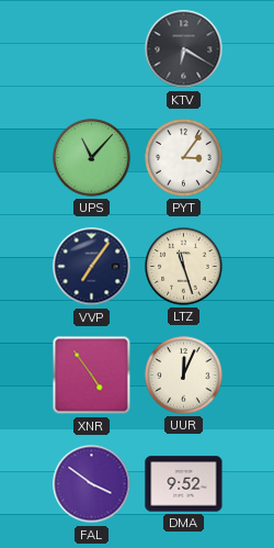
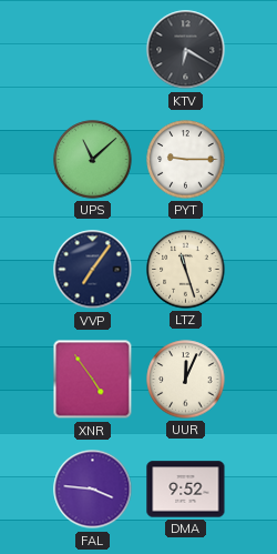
UPS: 11:07 -> 11:08 (93, 160)
PYT: 3:06 -> 9:15 (186, 160)
FAL: 3:51 -> 3:46 (93, 490)
